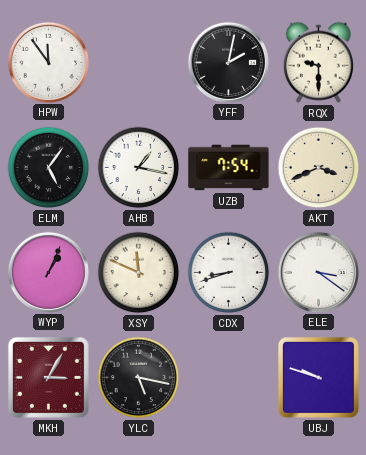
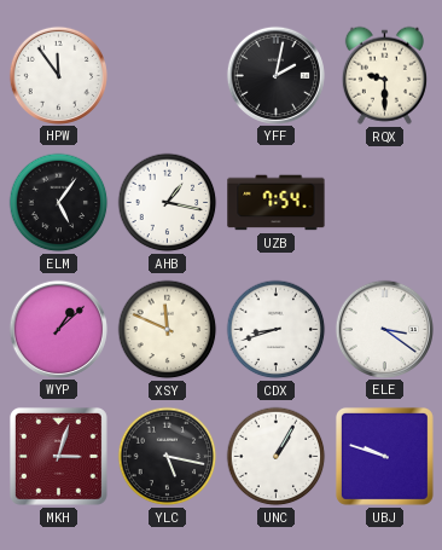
AKT: 3:41 -> none (319, 168)
WYP: 1:04 -> 1:08 (58, 329)
MKH: 3:05 -> 3:03 (58, 456)
UNC: none -> 1:05 (277, 457)
